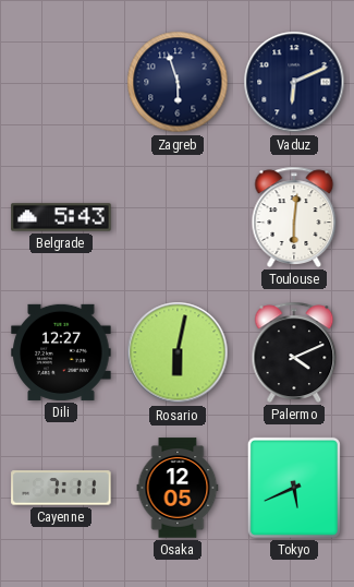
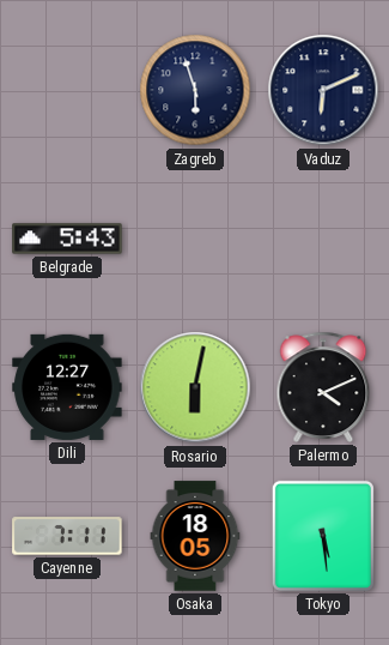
Toulouse: 6:01 -> none (294, 217)
Osaka: 12:05 -> 18:05 (195, 536)
Tokyo: 5:41 -> 5:29 (323, 536)
